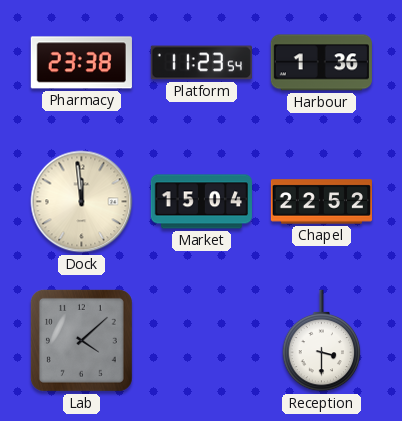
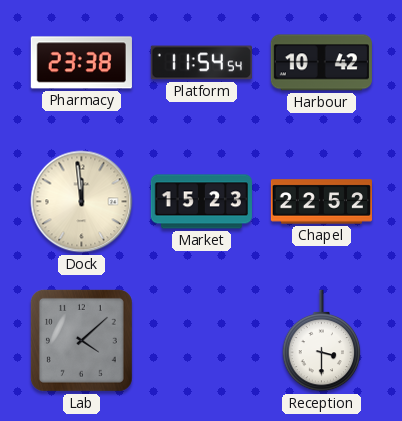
Platform: 11:23 -> 11:54 (201, 63)
Harbour: 1:36 -> 10:42 (321, 63)
Market: 15:04 -> 15:23 (201, 202)
